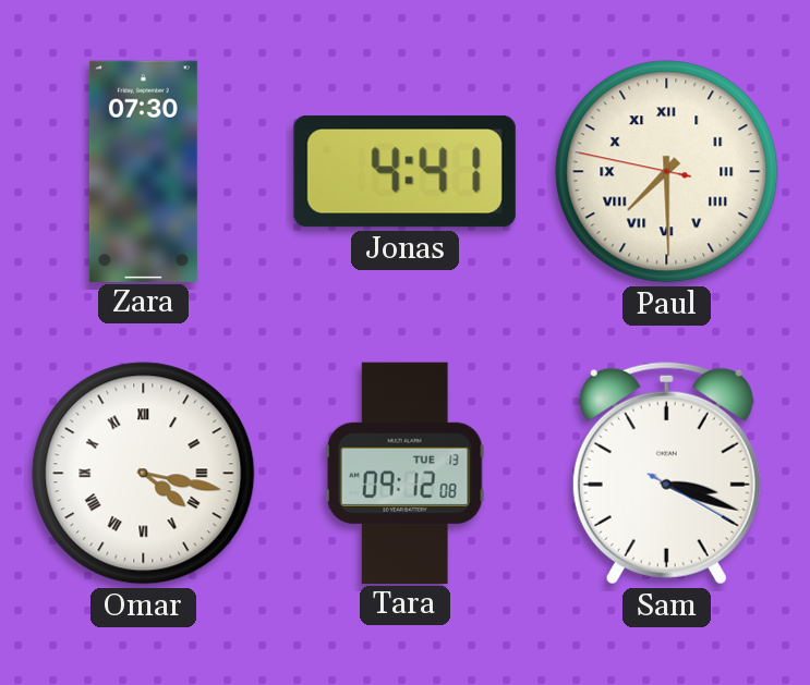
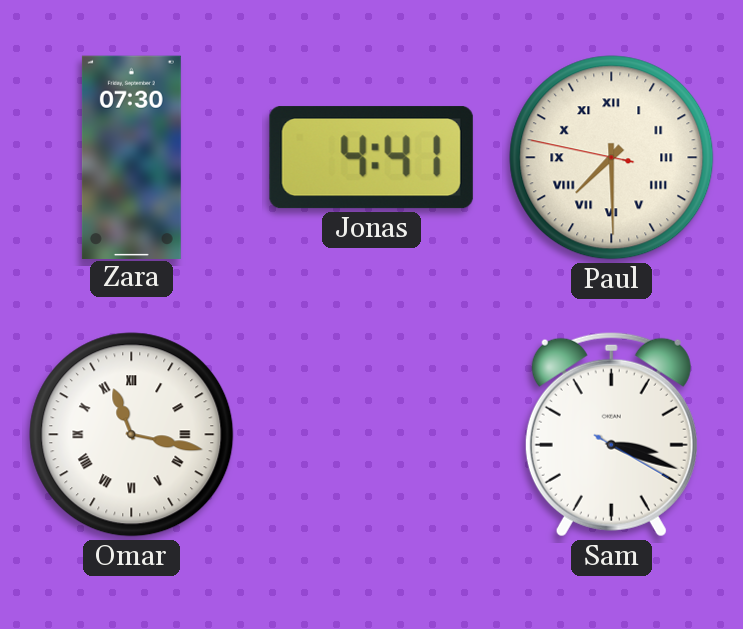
Omar: 4:17 -> 11:17 (132, 435)
Tara: 09:12 -> none (404, 473)
